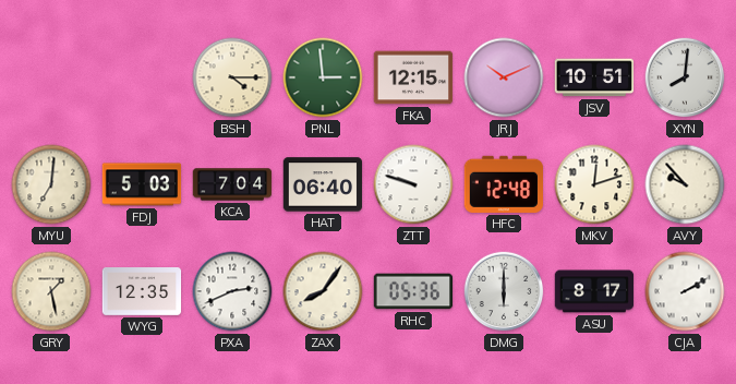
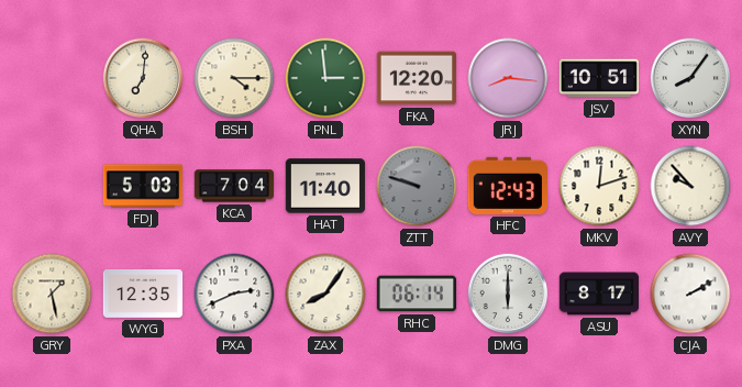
QHA: none -> 7:01 (143, 78)
FKA: 12:15 -> 12:20 (417, 78)
JRJ: 10:11 -> 8:16 (508, 78)
XYN: 8:01 -> 8:06 (690, 78)
MYU: 7:01 -> none (51, 184)
HAT: 06:40 -> 11:40 (325, 186)
ZTT dial: white -> grey (417, 186)
HFC: 12:48 -> 12:43 (507, 186)
RHC: 05:36 -> 06:14 (417, 294)
